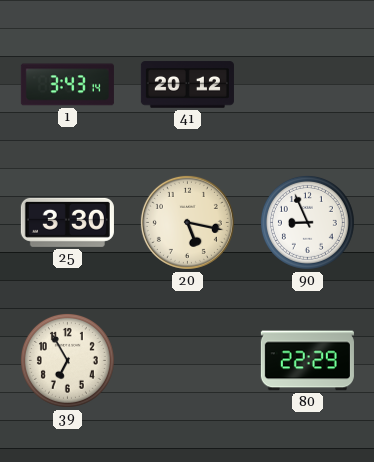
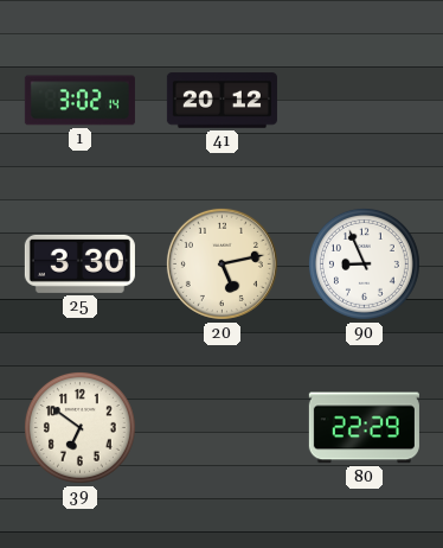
1: 3:43 -> 3:02 (79, 101)
20: 5:17 -> 5:13 (221, 263)
39: 6:55 -> 6:51 (79, 427)
